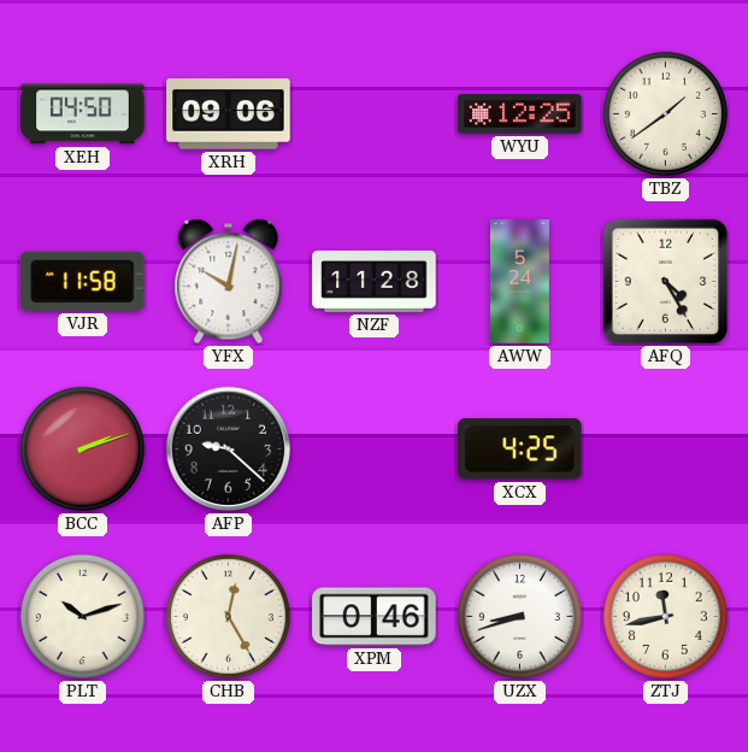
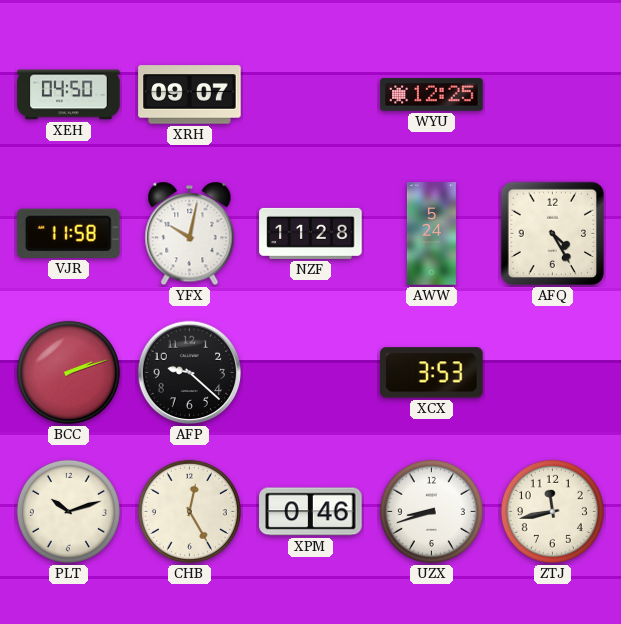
XRH: 09:06 -> 09:07 (190, 95)
TBZ: 1:39 -> none (665, 113)
XCX: 4:25 -> 3:53 (432, 373)
